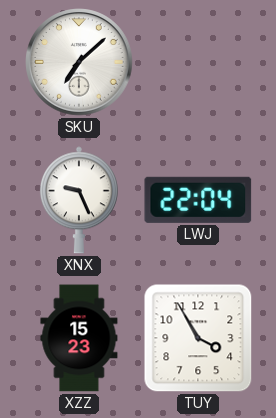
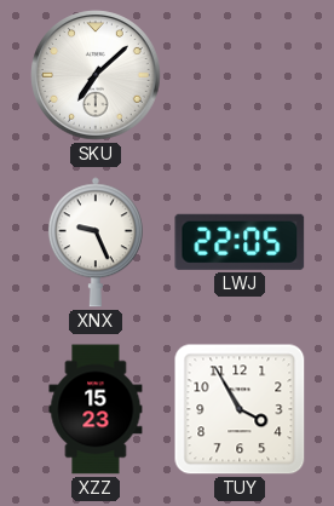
LWJ: 22:04 -> 22:05 (240, 242)
